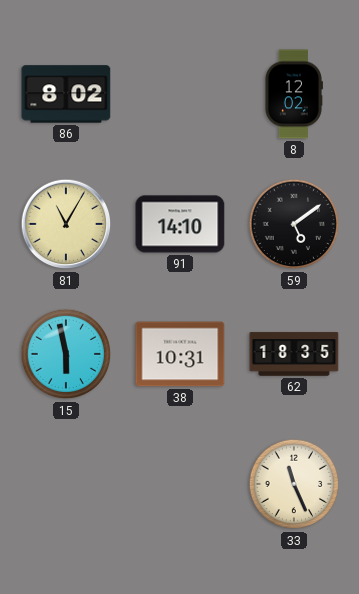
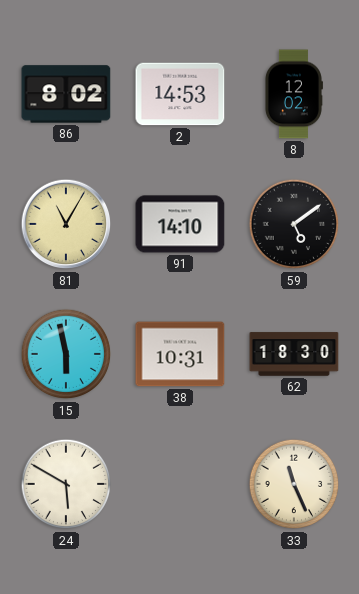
2: none -> 14:53 (180, 94)
62: 18:35 -> 18:30 (294, 354)
24: none -> 5:50 (66, 484)
